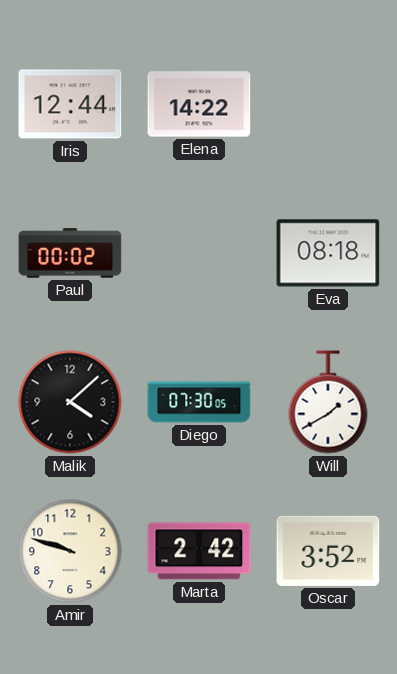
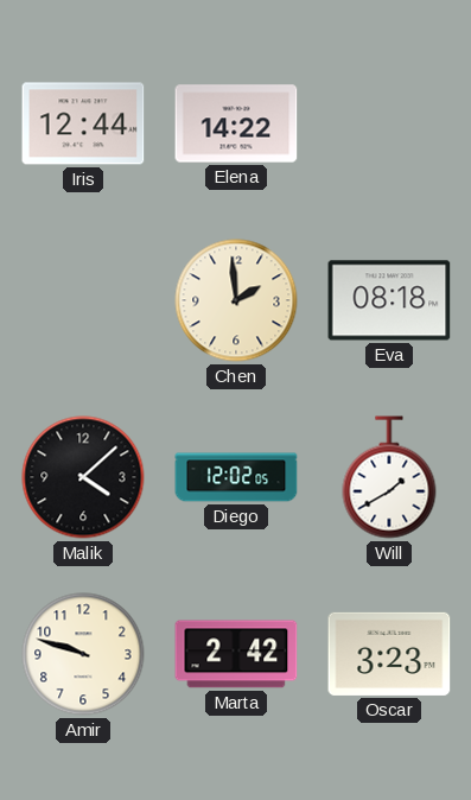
Paul: 00:02 -> none (70, 253)
Chen: none -> 1:59 (236, 300)
Diego: 07:30 -> 12:02 (236, 477)
Oscar: 3:52 -> 3:23 (389, 654)
